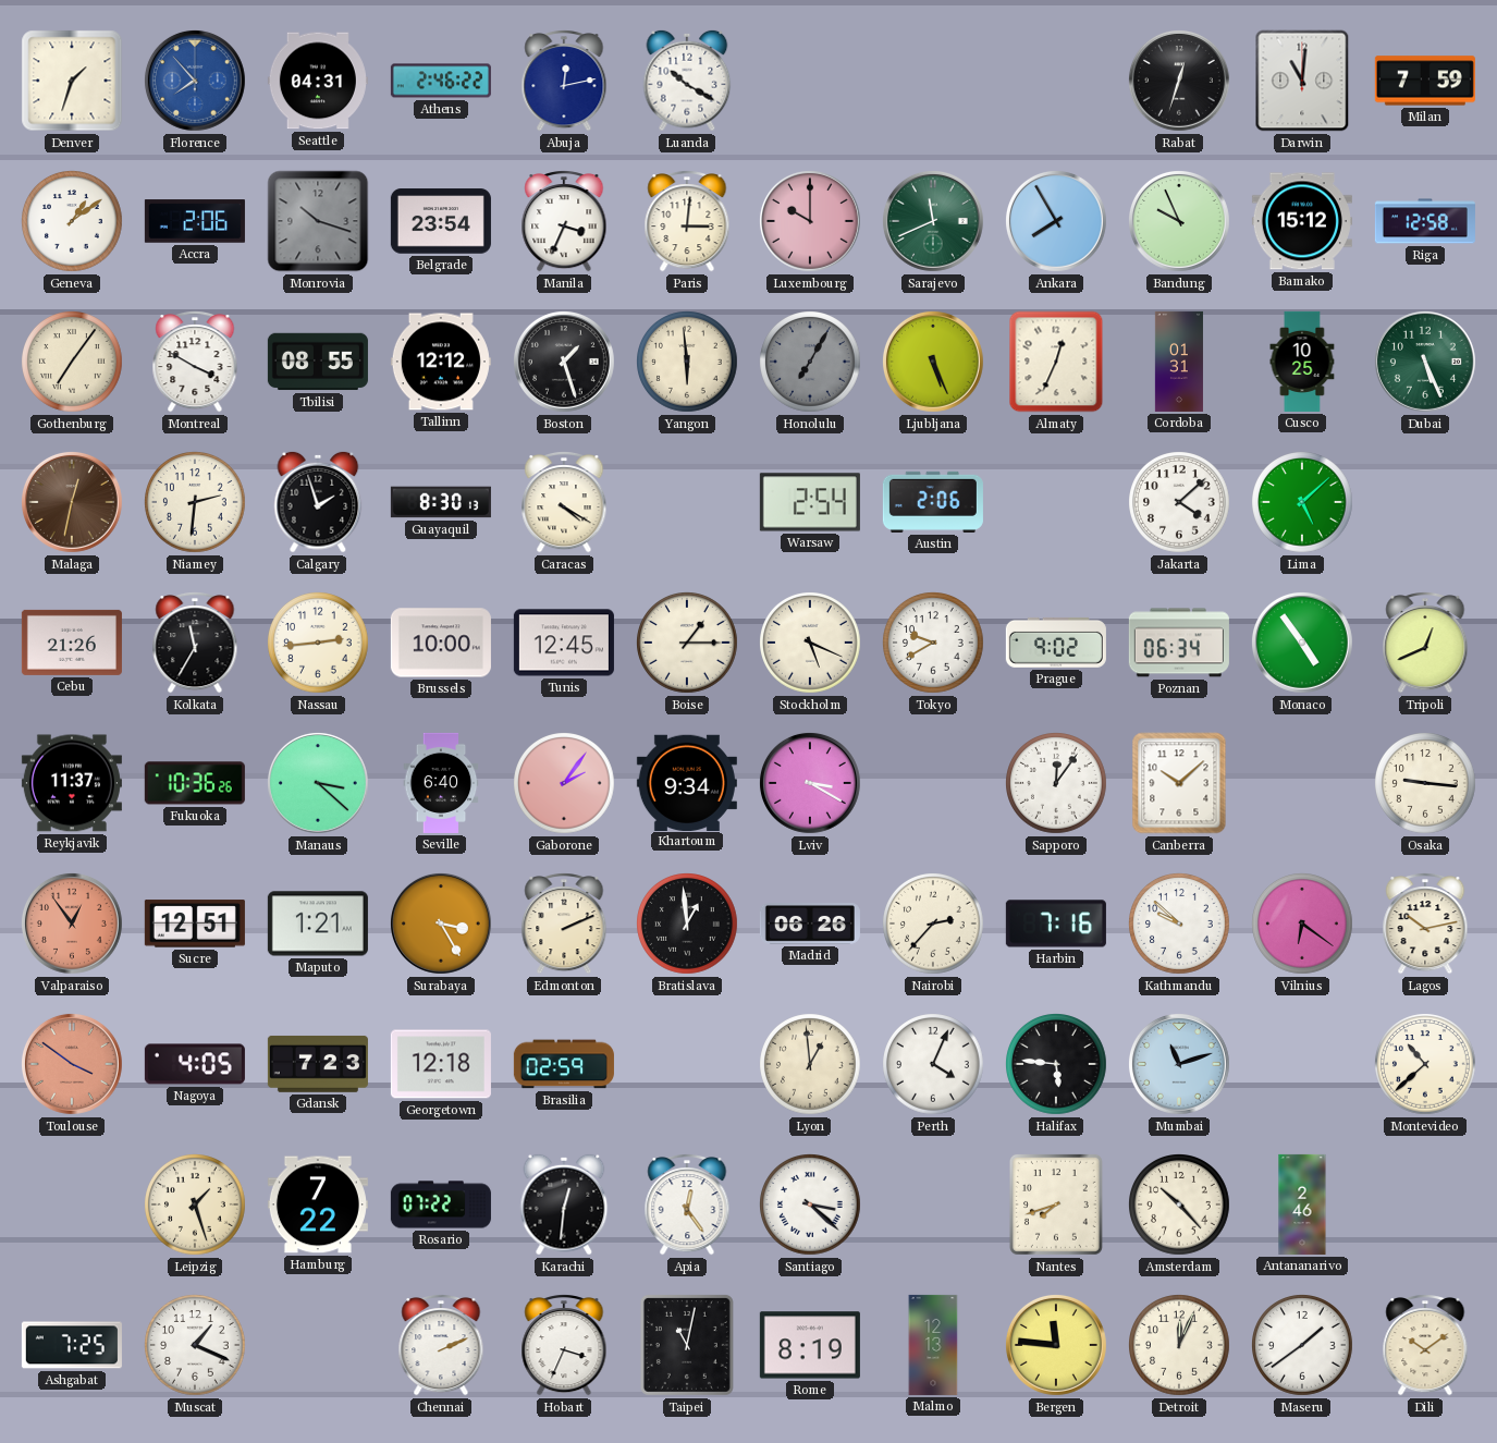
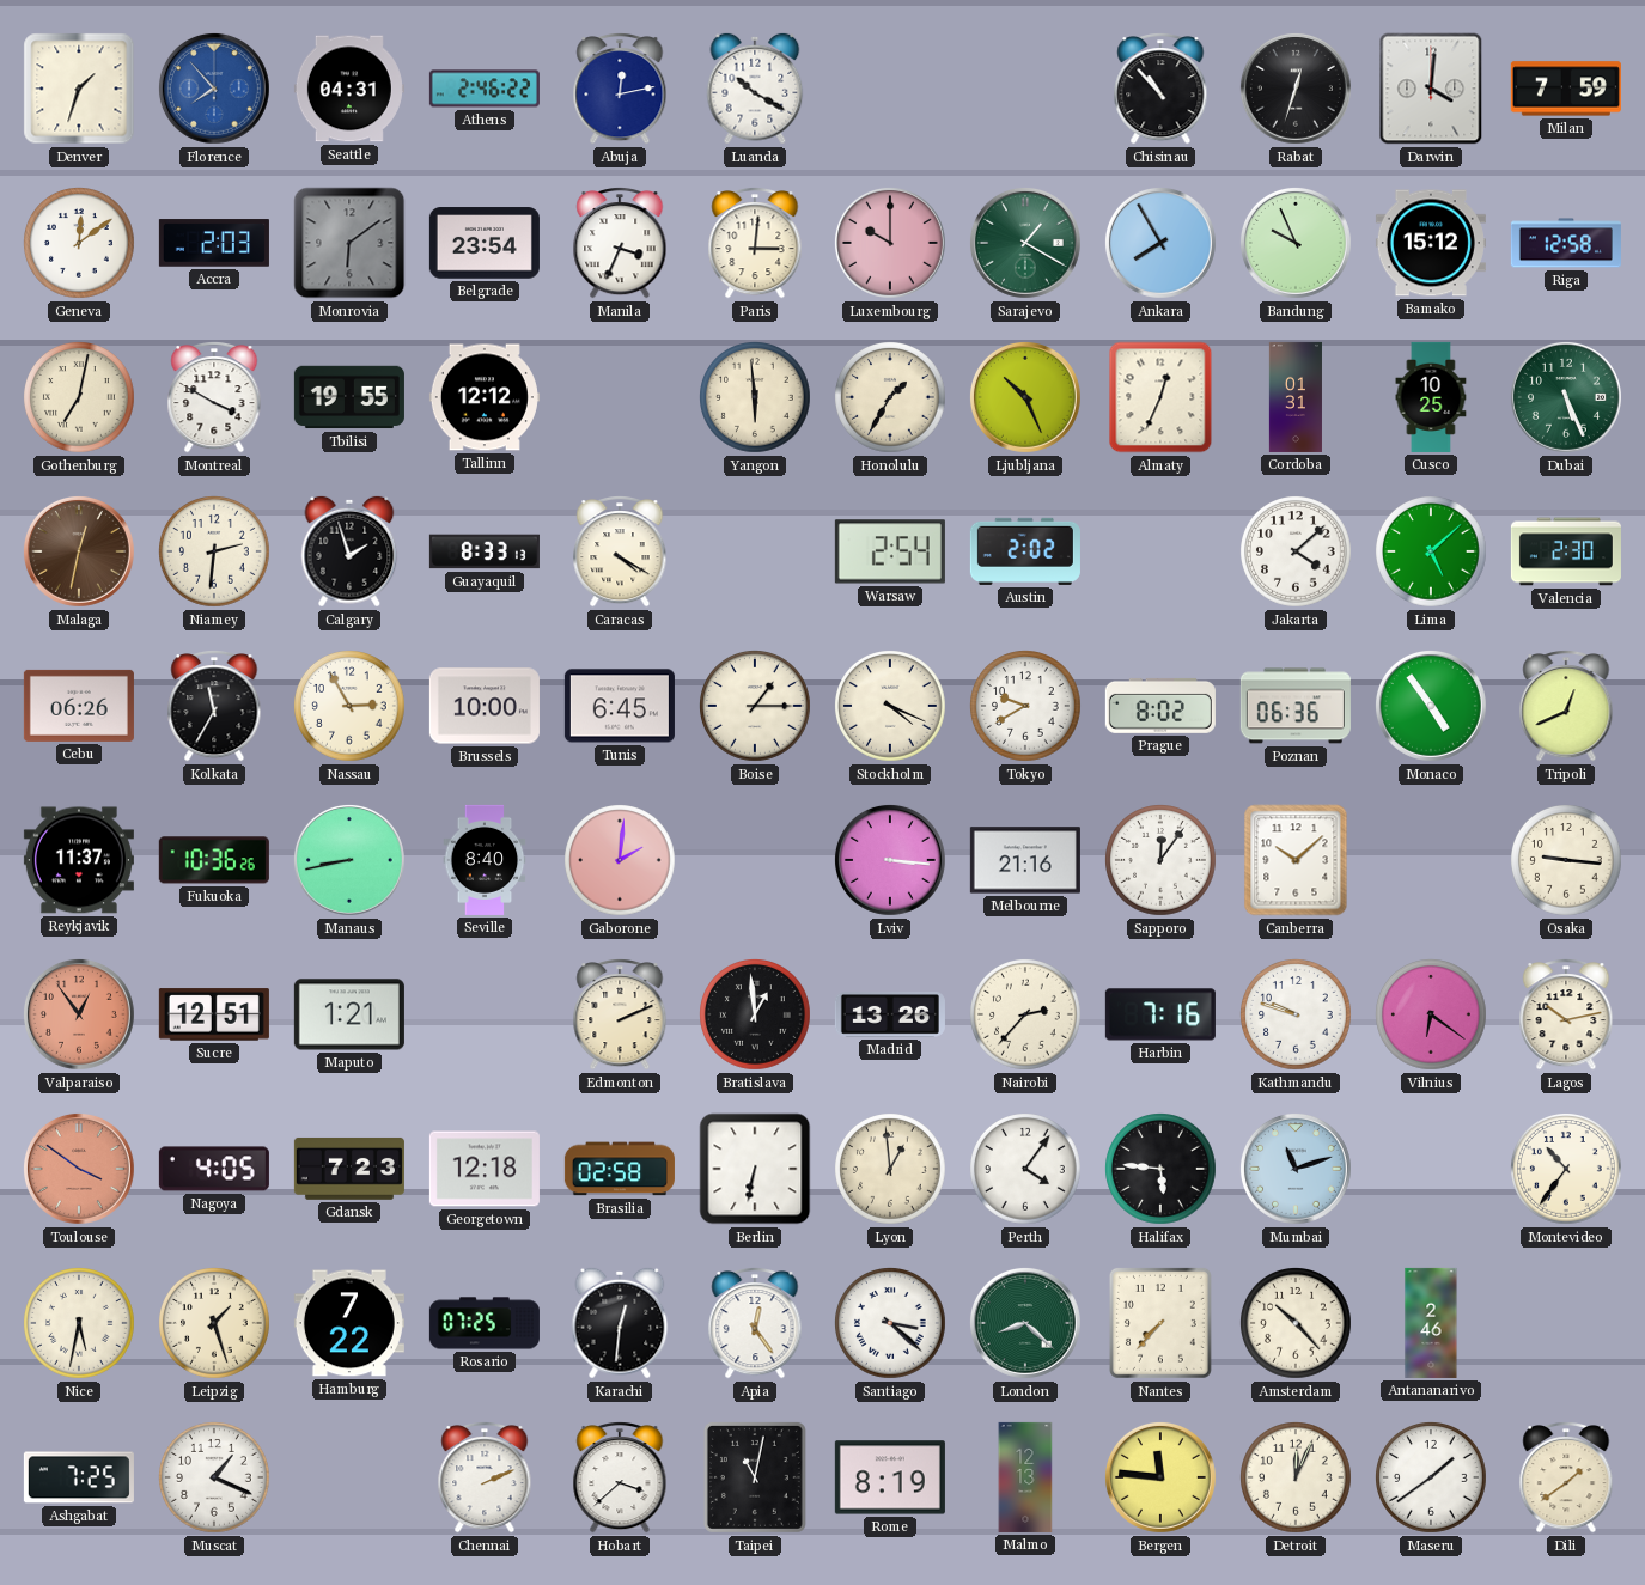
Chisinau: none -> 10:53 (1160, 90)
Darwin: 11:01 -> 4:01 (1431, 89)
Geneva: 1:09 -> 12:09 (80, 244)
Accra: 2:06 -> 2:03 (214, 243)
Monrovia: 10:18 -> 6:09 (349, 243)
Sarajevo: 11:41 -> 1:20 (1025, 243)
Gothenburg: 7:06 -> 7:02 (80, 398)
Tbilisi: 08:55 -> 19:55 (349, 397)
Boston: 1:27 -> none (564, 362)
Honolulu: 7:05 -> 1:35 (891, 398)
Honolulu dial: grey -> cream (891, 398)
Ljubljana: 5:26 -> 10:26 (1025, 397)
Guayaquil: 8:30 -> 8:33 (485, 551)
Austin: 2:06 -> 2:02 (1025, 551)
Valencia: none -> 2:30 (1566, 551)
Cebu: 21:26 -> 06:26 (79, 706)
Nassau: 2:44 -> 2:55 (351, 707)
Tunis: 12:45 -> 6:45 (620, 706)
Stockholm: 5:19 -> 4:19 (891, 707)
Prague: 9:02 -> 8:02 (1160, 706)
Poznan: 06:34 -> 06:36 (1296, 706)
Manaus: 3:22 -> 8:43 (349, 860)
Seville: 6:40 -> 8:40 (485, 860)
Gaborone: 2:06 -> 2:01 (621, 861)
Khartoum: 9:34 -> none (687, 782)
Lviv: 3:20 -> 3:16 (890, 860)
Melbourne: none -> 21:16 (1025, 860)
Surabaya: 3:25 -> none (441, 924)
Madrid: 06:26 -> 13:26 (890, 1016)
Kathmandu: 9:52 -> 9:48 (1297, 1016)
Brasilia: 02:59 -> 02:58 (620, 1169)
Berlin: none -> 6:32 (755, 1169)
Perth: 4:04 -> 4:06 (1026, 1170)
Montevideo: 10:38 -> 10:36 (1567, 1170)
Nice: none -> 5:32 (80, 1324)
Rosario: 07:22 -> 07:25 (485, 1323)
London: none -> 8:22 (1025, 1323)
Nantes: 7:42 -> 7:37 (1160, 1323)
Hobart: 3:34 -> 3:38 (620, 1479)
Dili: 10:09 -> 1:39 (1566, 1479)
